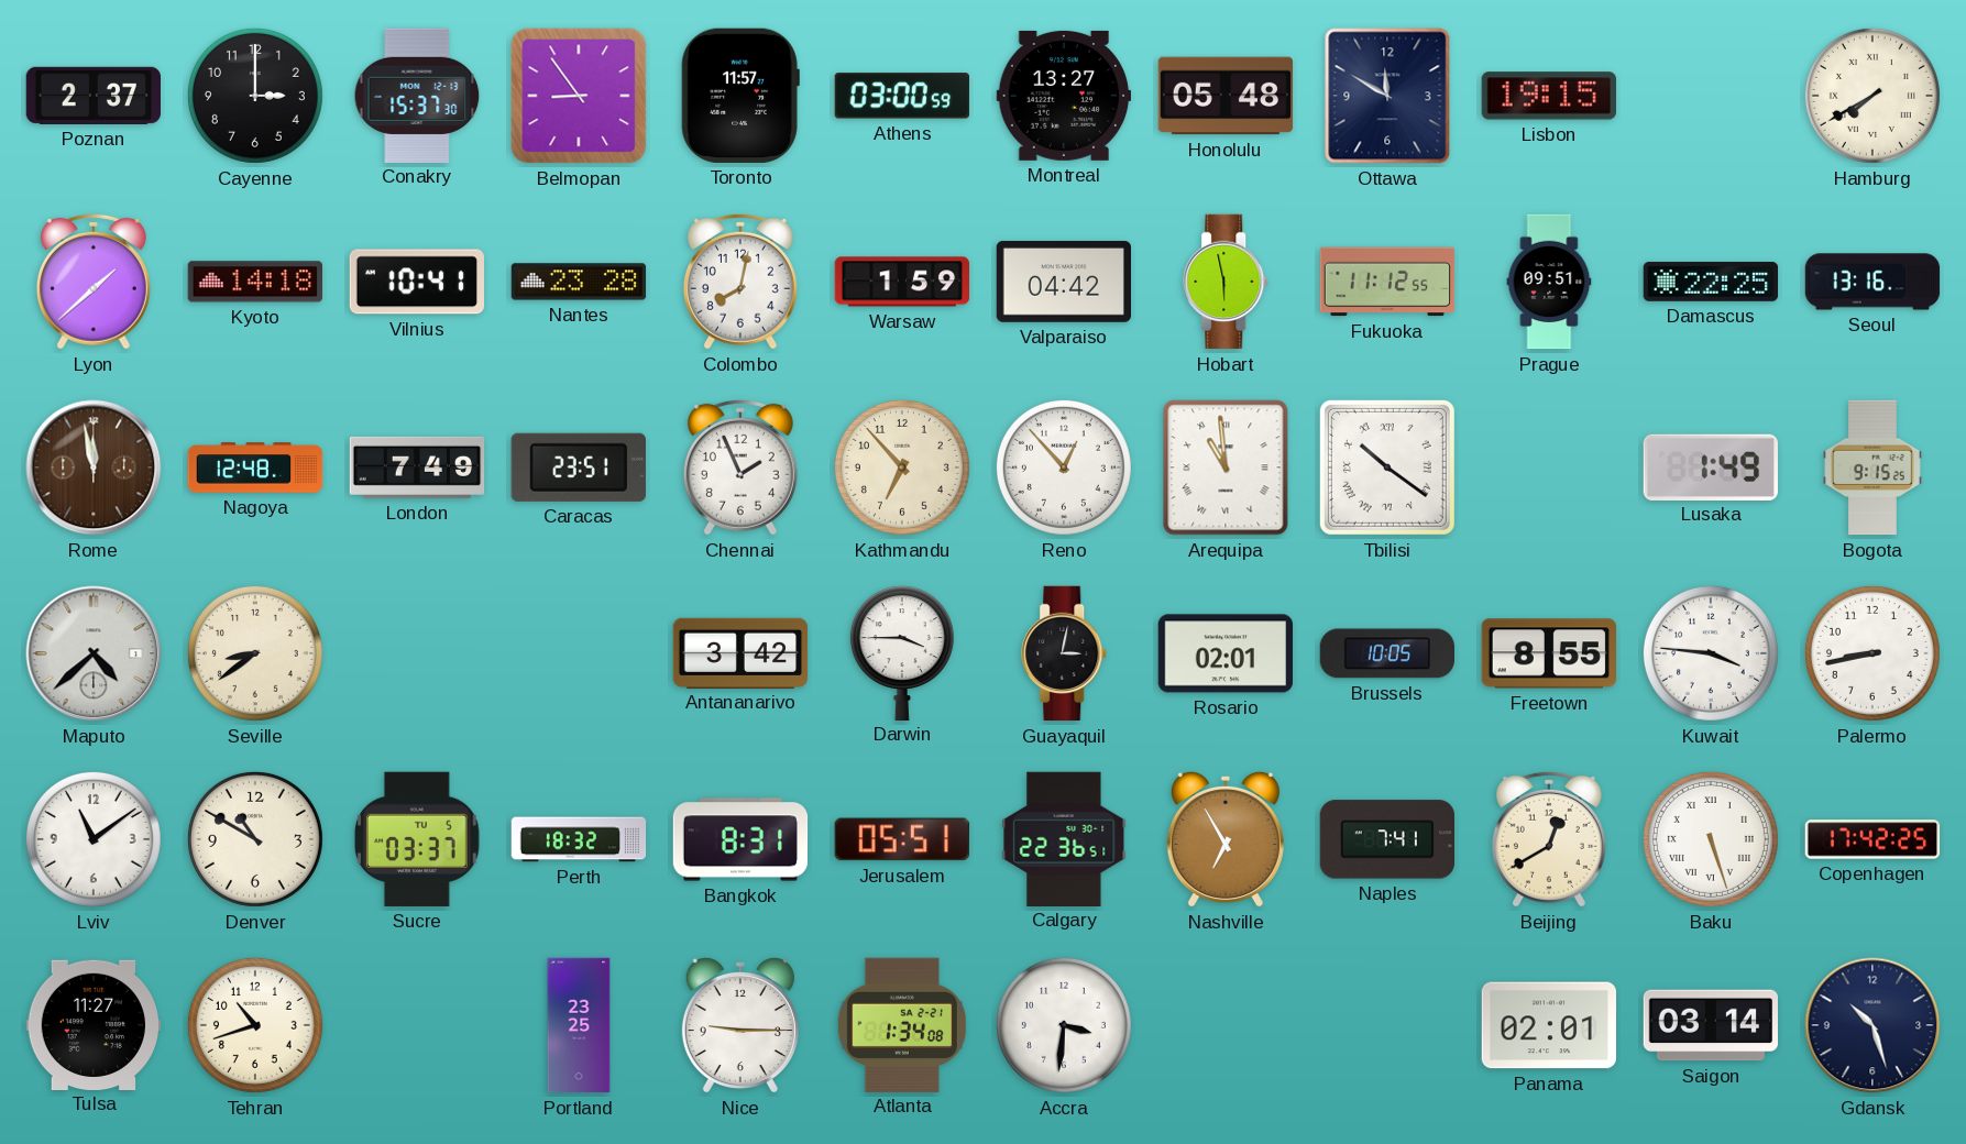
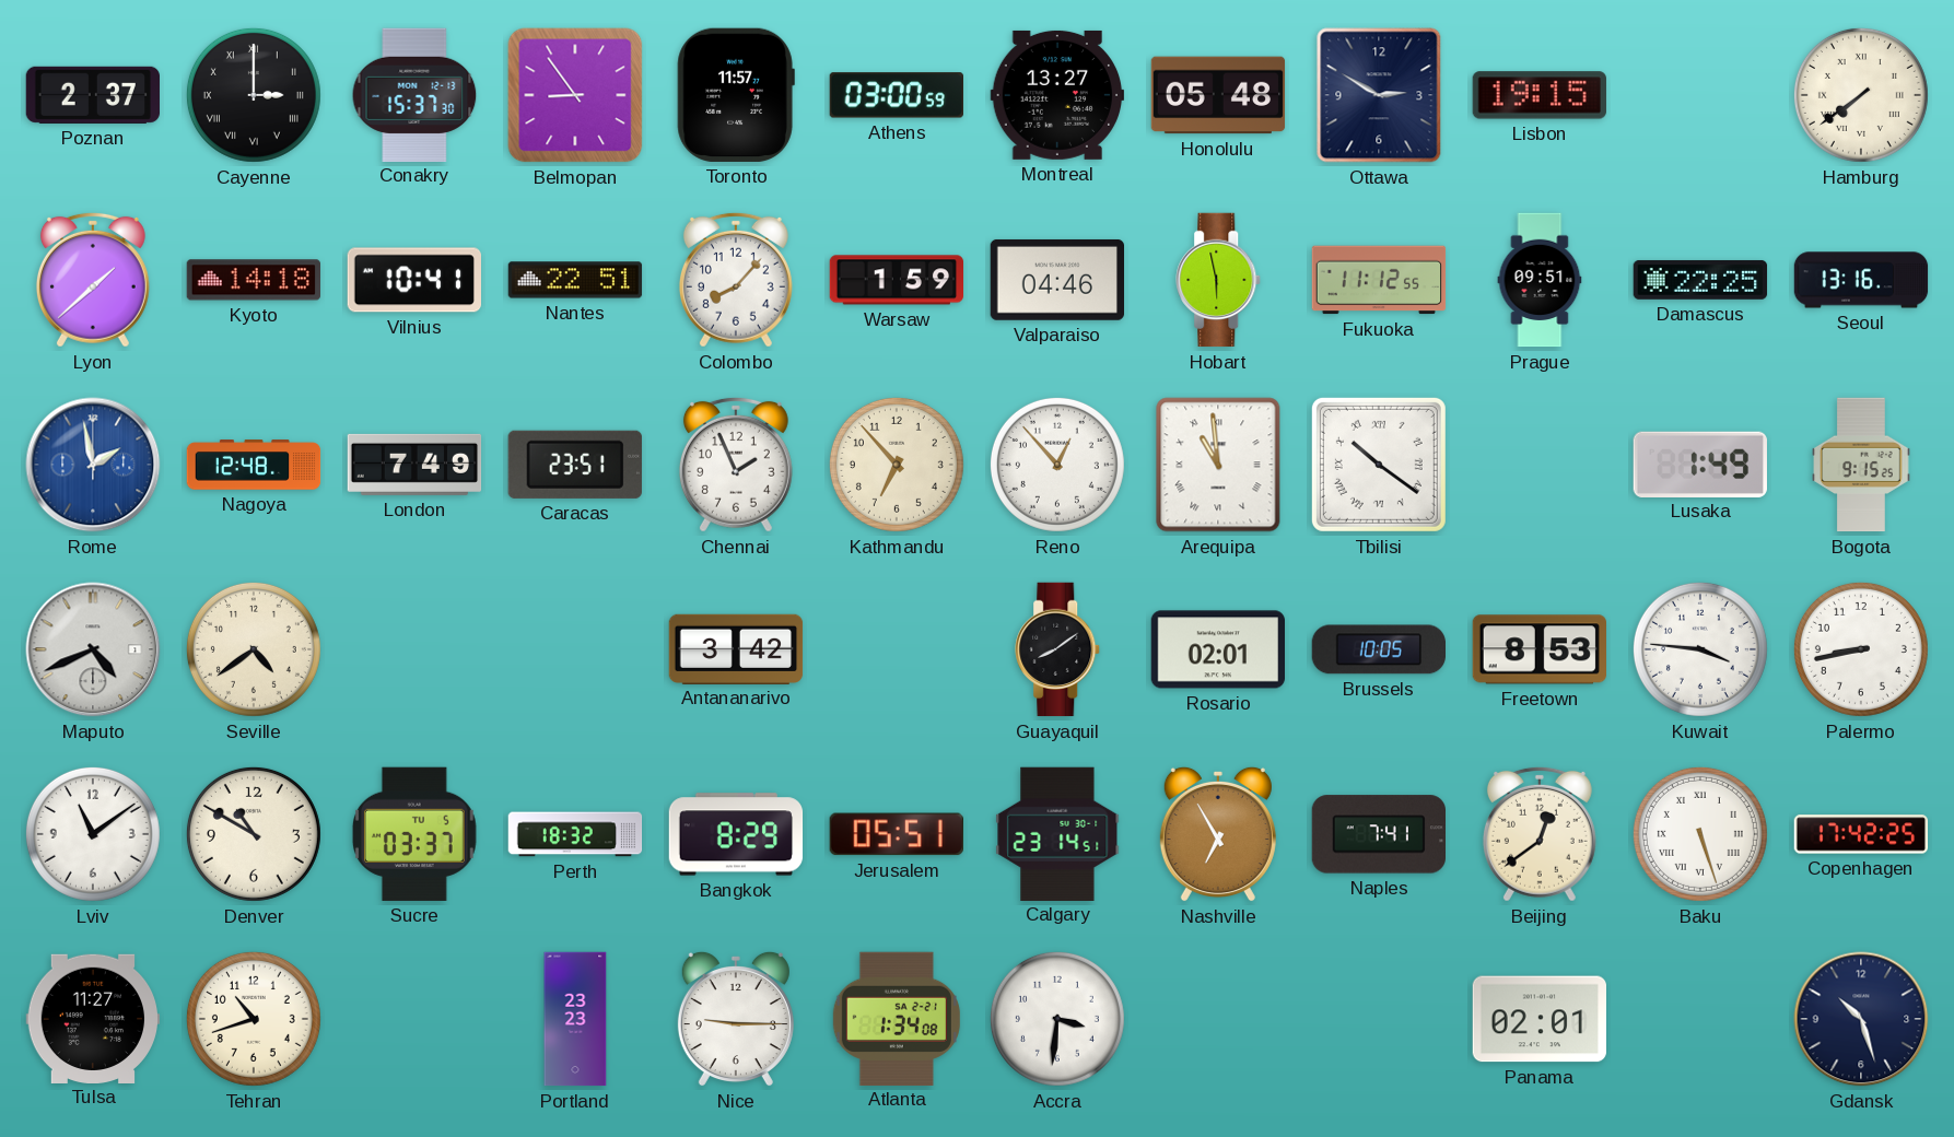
Cayenne numerals: Arabic -> Roman (254, 95)
Ottawa: 11:50 -> 2:50 (1379, 95)
Hamburg: 7:40 -> 7:39 (1861, 95)
Nantes: 23:28 -> 22:51 (575, 280)
Colombo: 8:02 -> 8:07 (736, 280)
Valparaiso: 04:42 -> 04:46 (1056, 280)
Rome: 11:58 -> 1:58 (93, 465)
Rome dial: brown -> blue (93, 465)
Maputo: 4:38 -> 4:41 (93, 649)
Seville: 8:39 -> 4:39 (254, 649)
Darwin: 3:45 -> none (902, 652)
Guayaquil: 3:02 -> 8:09 (1058, 649)
Freetown: 8:55 -> 8:53 (1538, 649)
Bangkok: 8:31 -> 8:29 (736, 834)
Calgary: 22:36 -> 23:14 (1057, 833)
Beijing: 12:40 -> 12:39 (1540, 834)
Portland: 23:25 -> 23:23 (575, 1019)
Saigon: 03:14 -> none (1710, 1025)
